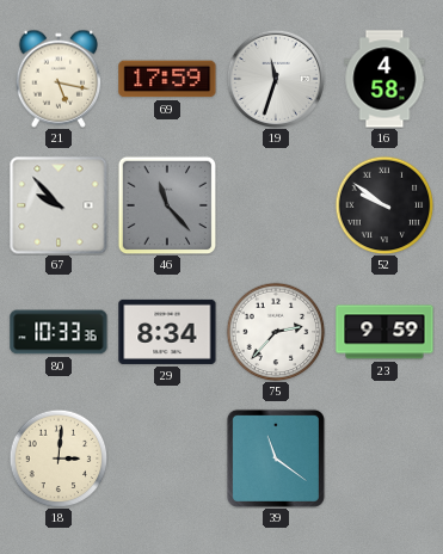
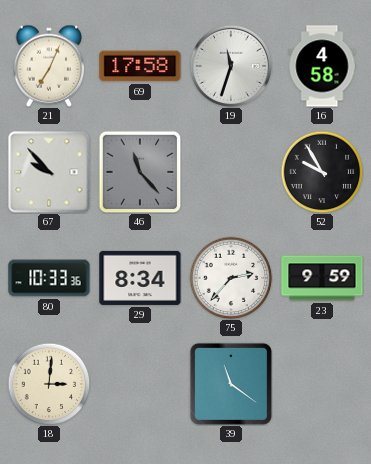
21: 5:17 -> 7:04 (49, 66)
69: 17:59 -> 17:58 (140, 66)
52: 9:51 -> 9:55 (322, 172)
